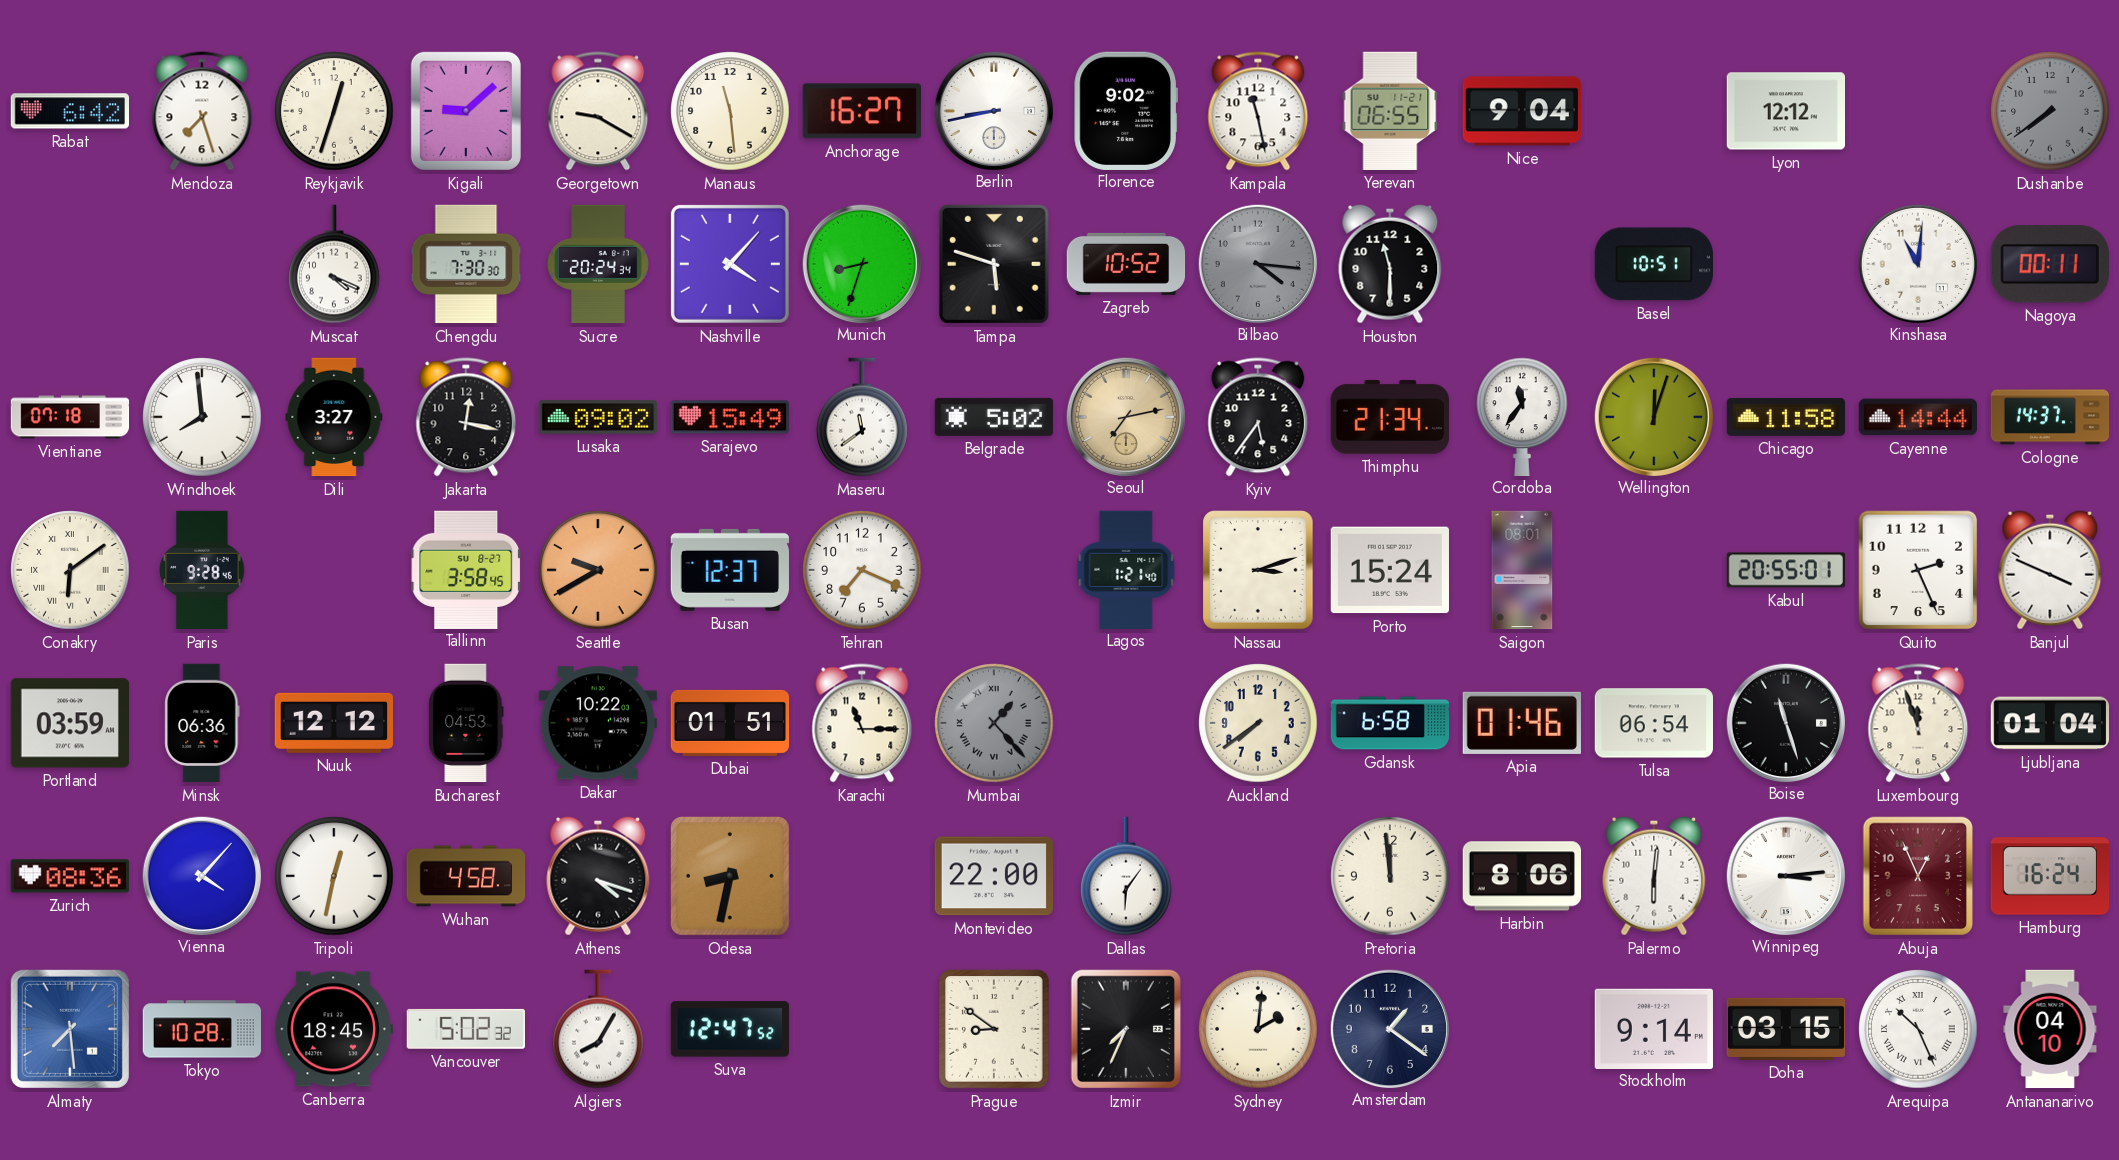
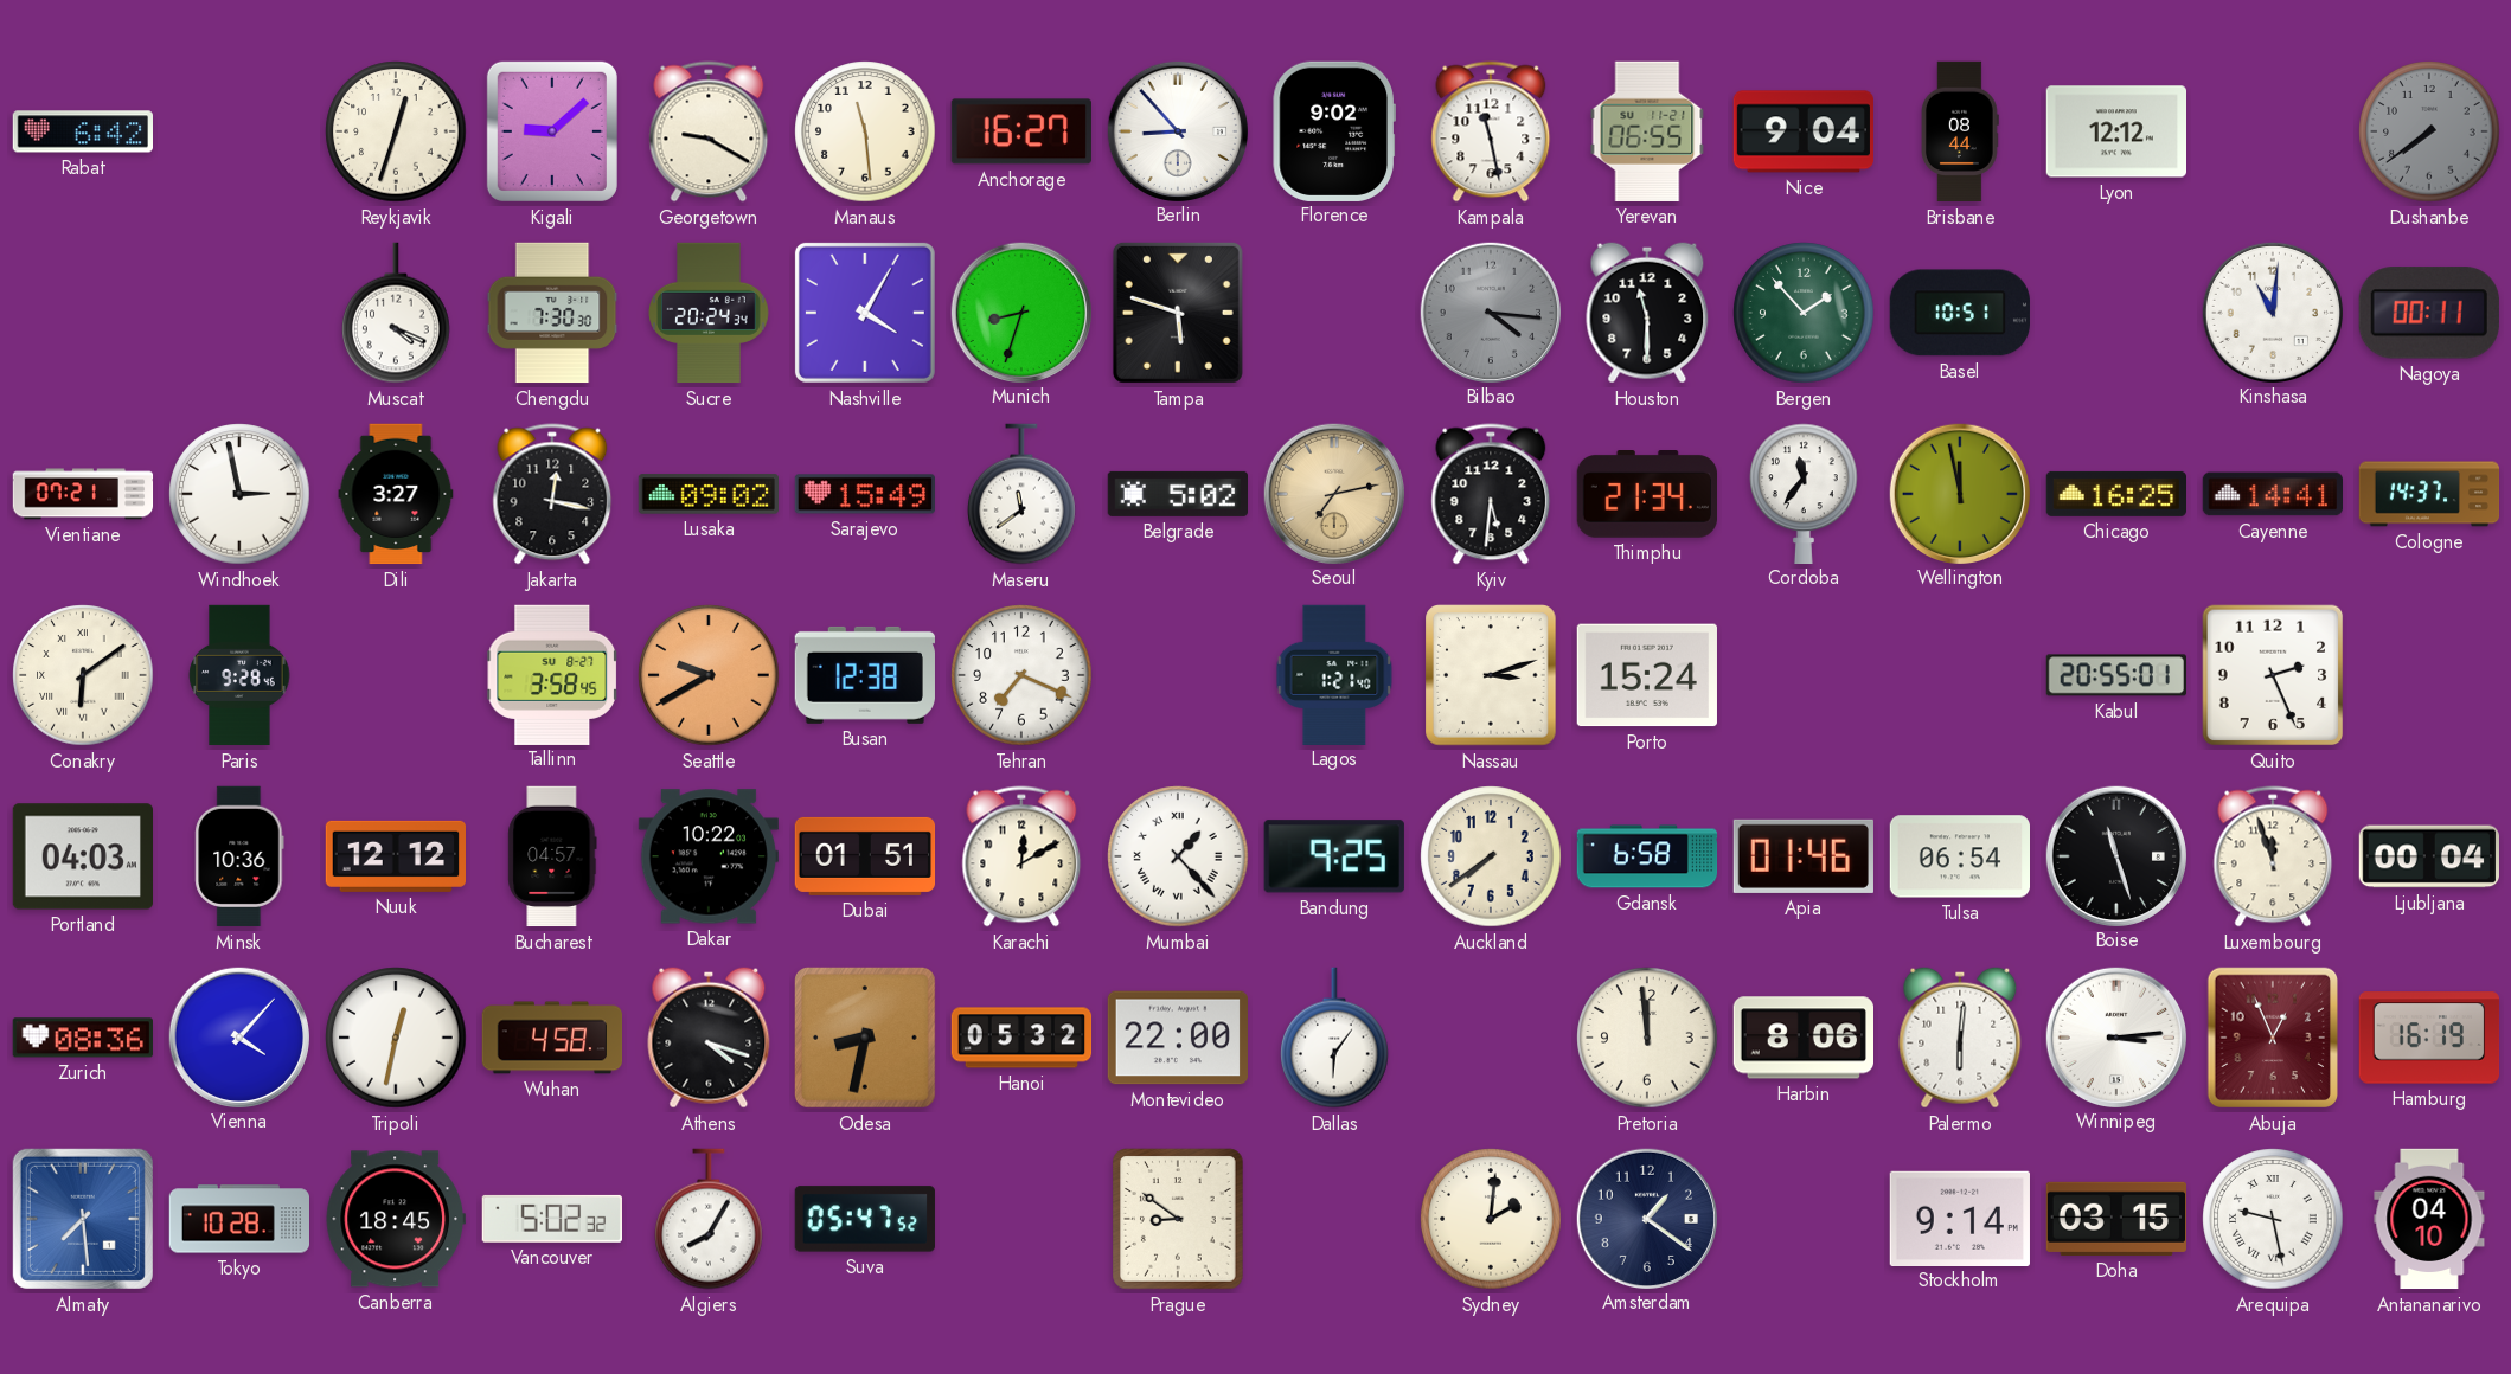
Mendoza: 7:27 -> none (202, 111)
Berlin: 8:43 -> 8:53 (1177, 130)
Brisbane: none -> 08:44 (1960, 131)
Nashville: 4:07 -> 4:05 (865, 313)
Zagreb: 10:52 -> none (1126, 264)
Bergen: none -> 1:53 (1804, 313)
Vientiane: 07:18 -> 07:21 (83, 494)
Windhoek: 7:59 -> 2:58 (239, 494)
Kyiv: 5:36 -> 5:31 (1491, 494)
Wellington: 12:03 -> 11:58 (1959, 493)
Chicago: 11:58 -> 16:25 (2115, 494)
Cayenne: 14:44 -> 14:41 (2272, 494)
Busan: 12:37 -> 12:38 (865, 675)
Saigon: 08:01 -> none (1522, 570)
Banjul: 3:49 -> none (2050, 570)
Portland: 03:59 -> 04:03 (82, 856)
Minsk: 06:36 -> 10:36 (239, 856)
Bucharest: 04:53 -> 04:57 (552, 856)
Karachi: 11:15 -> 12:10 (1021, 856)
Mumbai dial: grey -> white (1178, 856)
Bandung: none -> 9:25 (1334, 856)
Ljubljana: 01:04 -> 00:04 (2428, 856)
Hanoi: none -> 05:32 (1021, 1038)
Hamburg: 16:24 -> 16:19 (2429, 1038)
Suva: 12:47 -> 05:47 (864, 1219)
Izmir: 7:34 -> none (1125, 1029)
Arequipa: 10:26 -> 9:28 (2273, 1219)
